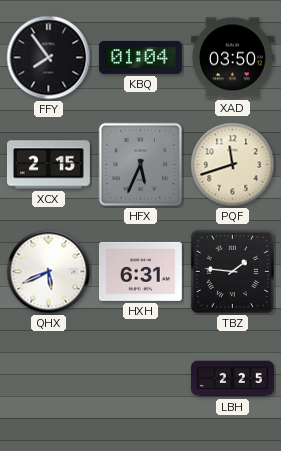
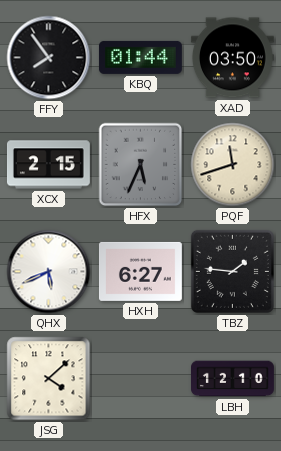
KBQ: 01:04 -> 01:44 (140, 57)
HXH: 6:31 -> 6:27 (140, 271)
JSG: none -> 4:08 (49, 379)
LBH: 2:25 -> 12:10 (233, 379)
